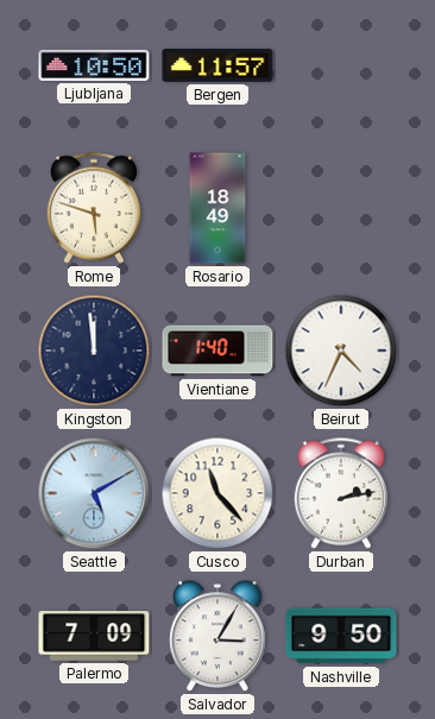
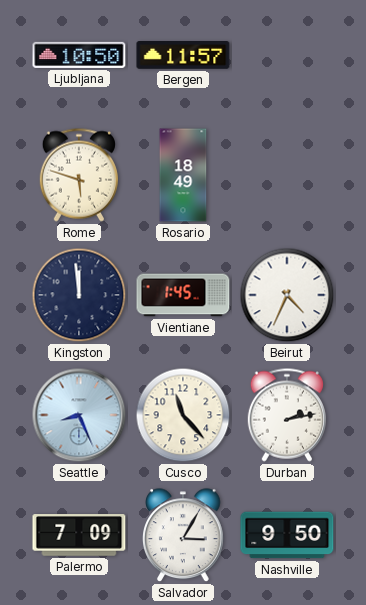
Vientiane: 1:40 -> 1:45 (183, 295)
Seattle: 5:10 -> 8:26 (79, 415)
